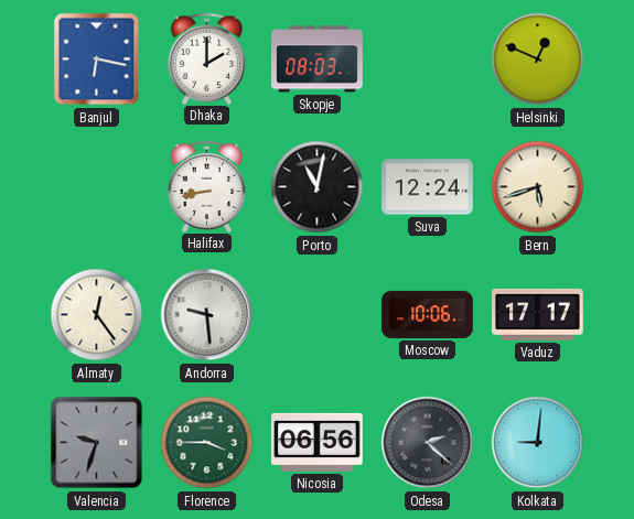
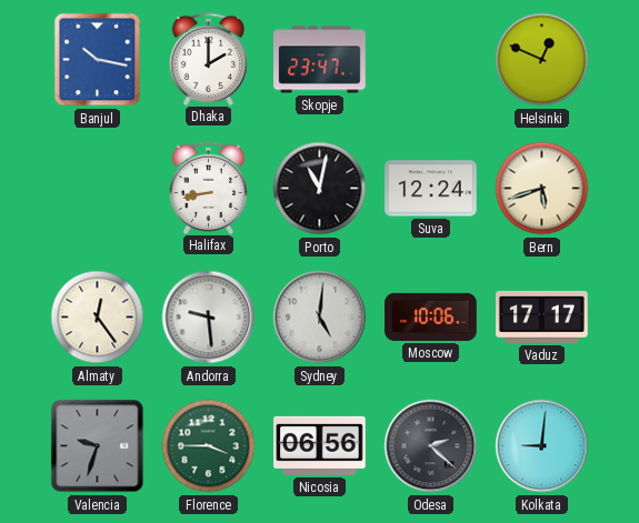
Banjul: 6:17 -> 10:17 (98, 60)
Skopje: 08:03 -> 23:47 (320, 60)
Sydney: none -> 5:01 (320, 318)
